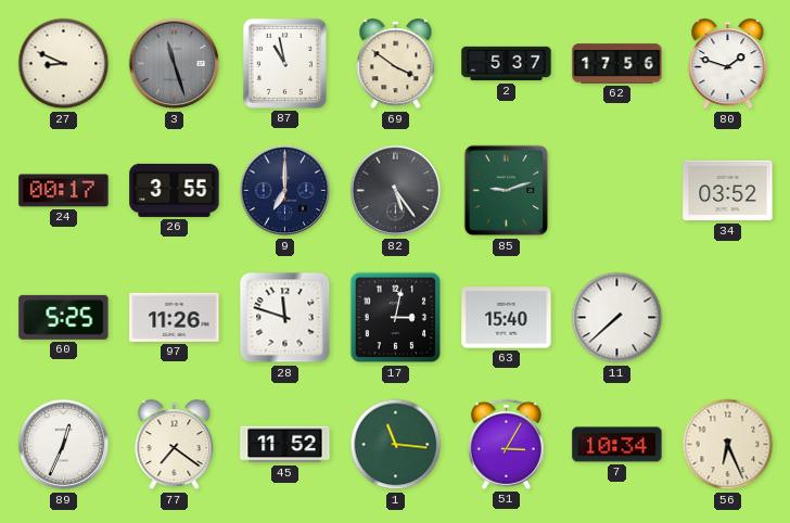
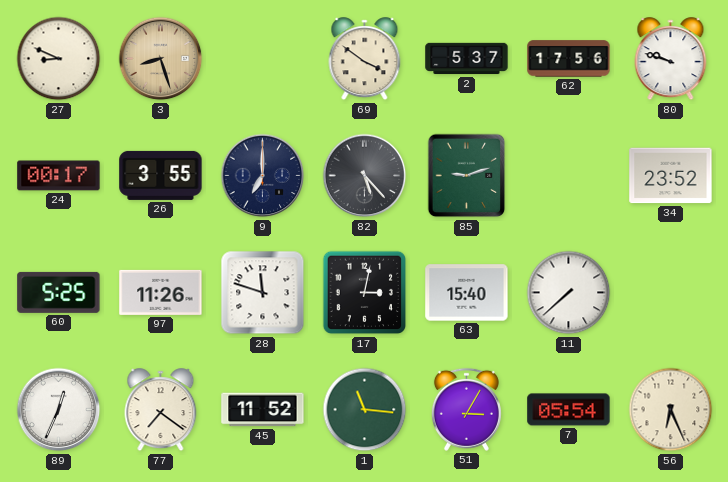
3: 11:27 -> 8:27 (161, 59)
3 dial: grey -> champagne (161, 59)
87: 10:58 -> none (284, 63)
80: 1:48 -> 9:48 (671, 59)
82: 5:24 -> 5:23 (365, 176)
34: 03:52 -> 23:52 (671, 176)
7: 10:34 -> 05:54 (569, 410)
